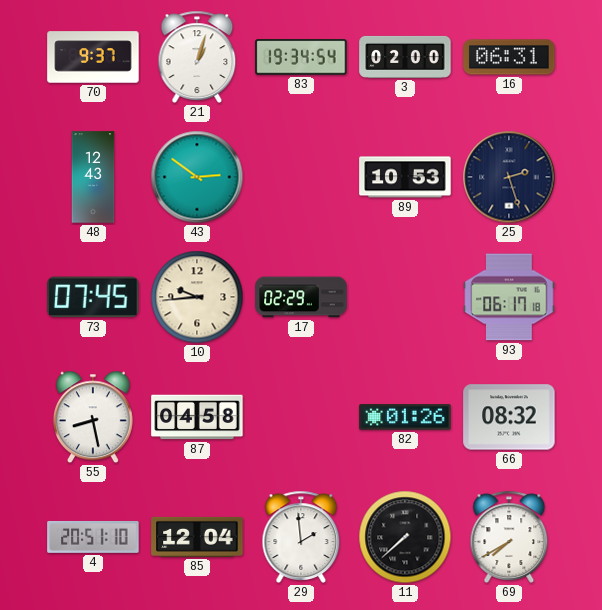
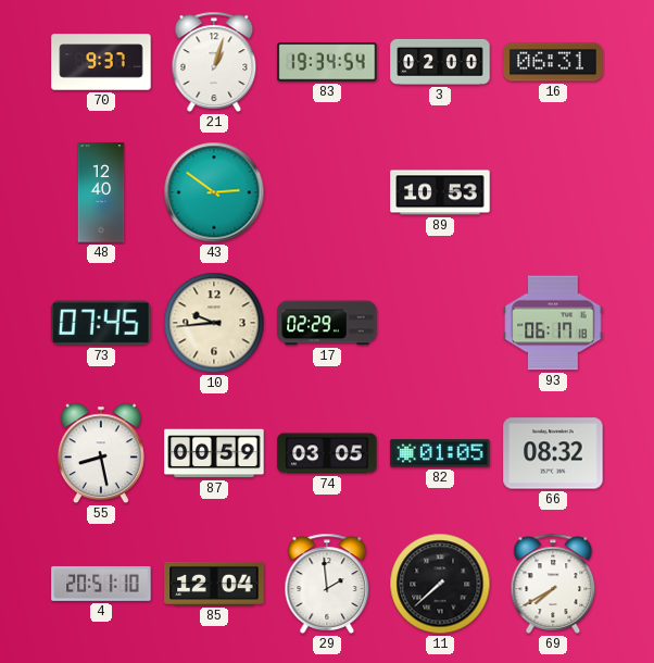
48: 12:43 -> 12:40 (101, 192)
25: 2:27 -> none (509, 177)
87: 04:58 -> 00:59 (214, 453)
74: none -> 03:05 (327, 453)
82: 01:26 -> 01:05 (440, 453)
